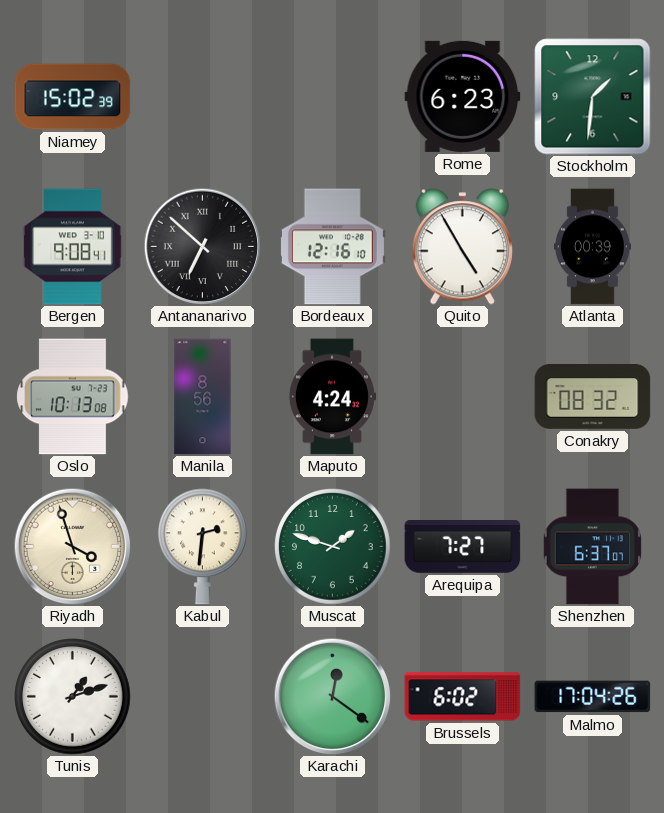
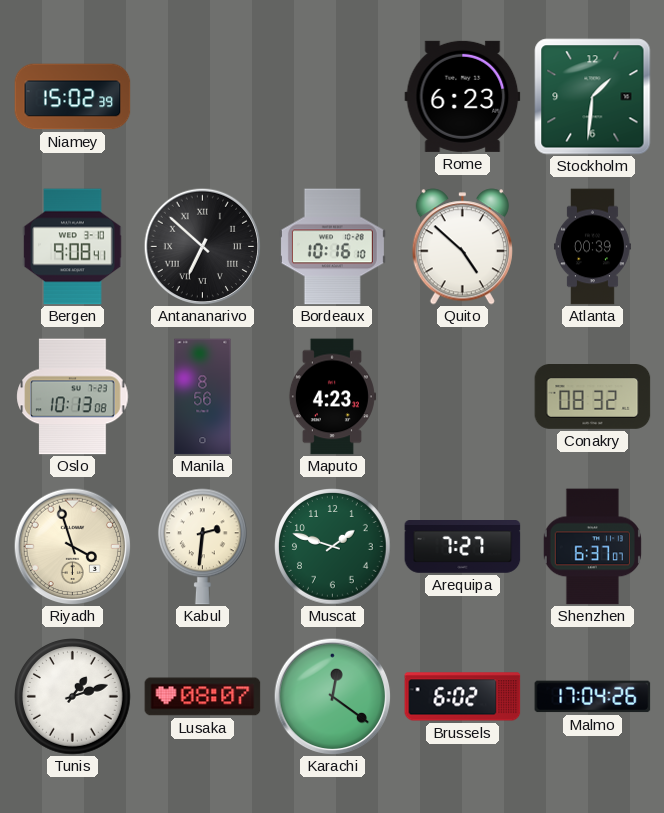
Bordeaux: 12:16 -> 10:16 (332, 247)
Quito: 4:55 -> 4:52 (462, 247)
Maputo: 4:24 -> 4:23 (332, 397)
Lusaka: none -> 08:07 (203, 697)
